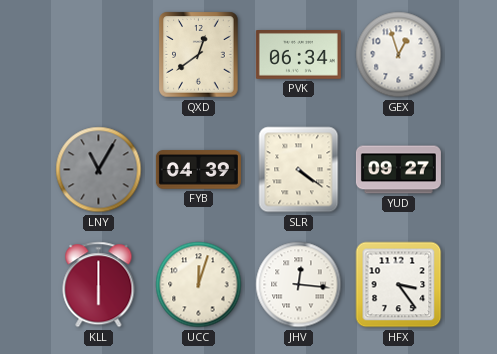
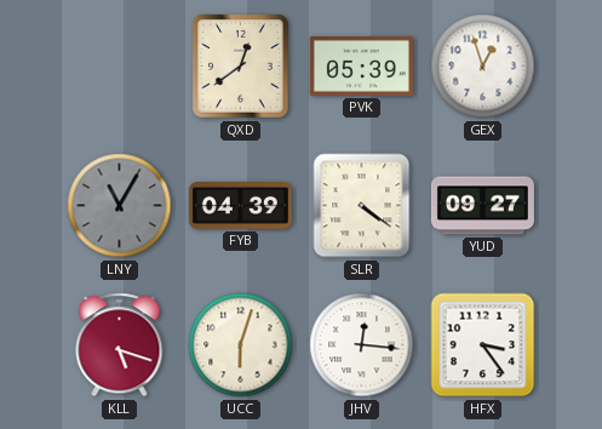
PVK: 06:34 -> 05:39 (361, 67)
KLL: 6:00 -> 5:18 (120, 345)
UCC: 12:03 -> 6:03 (241, 345)
